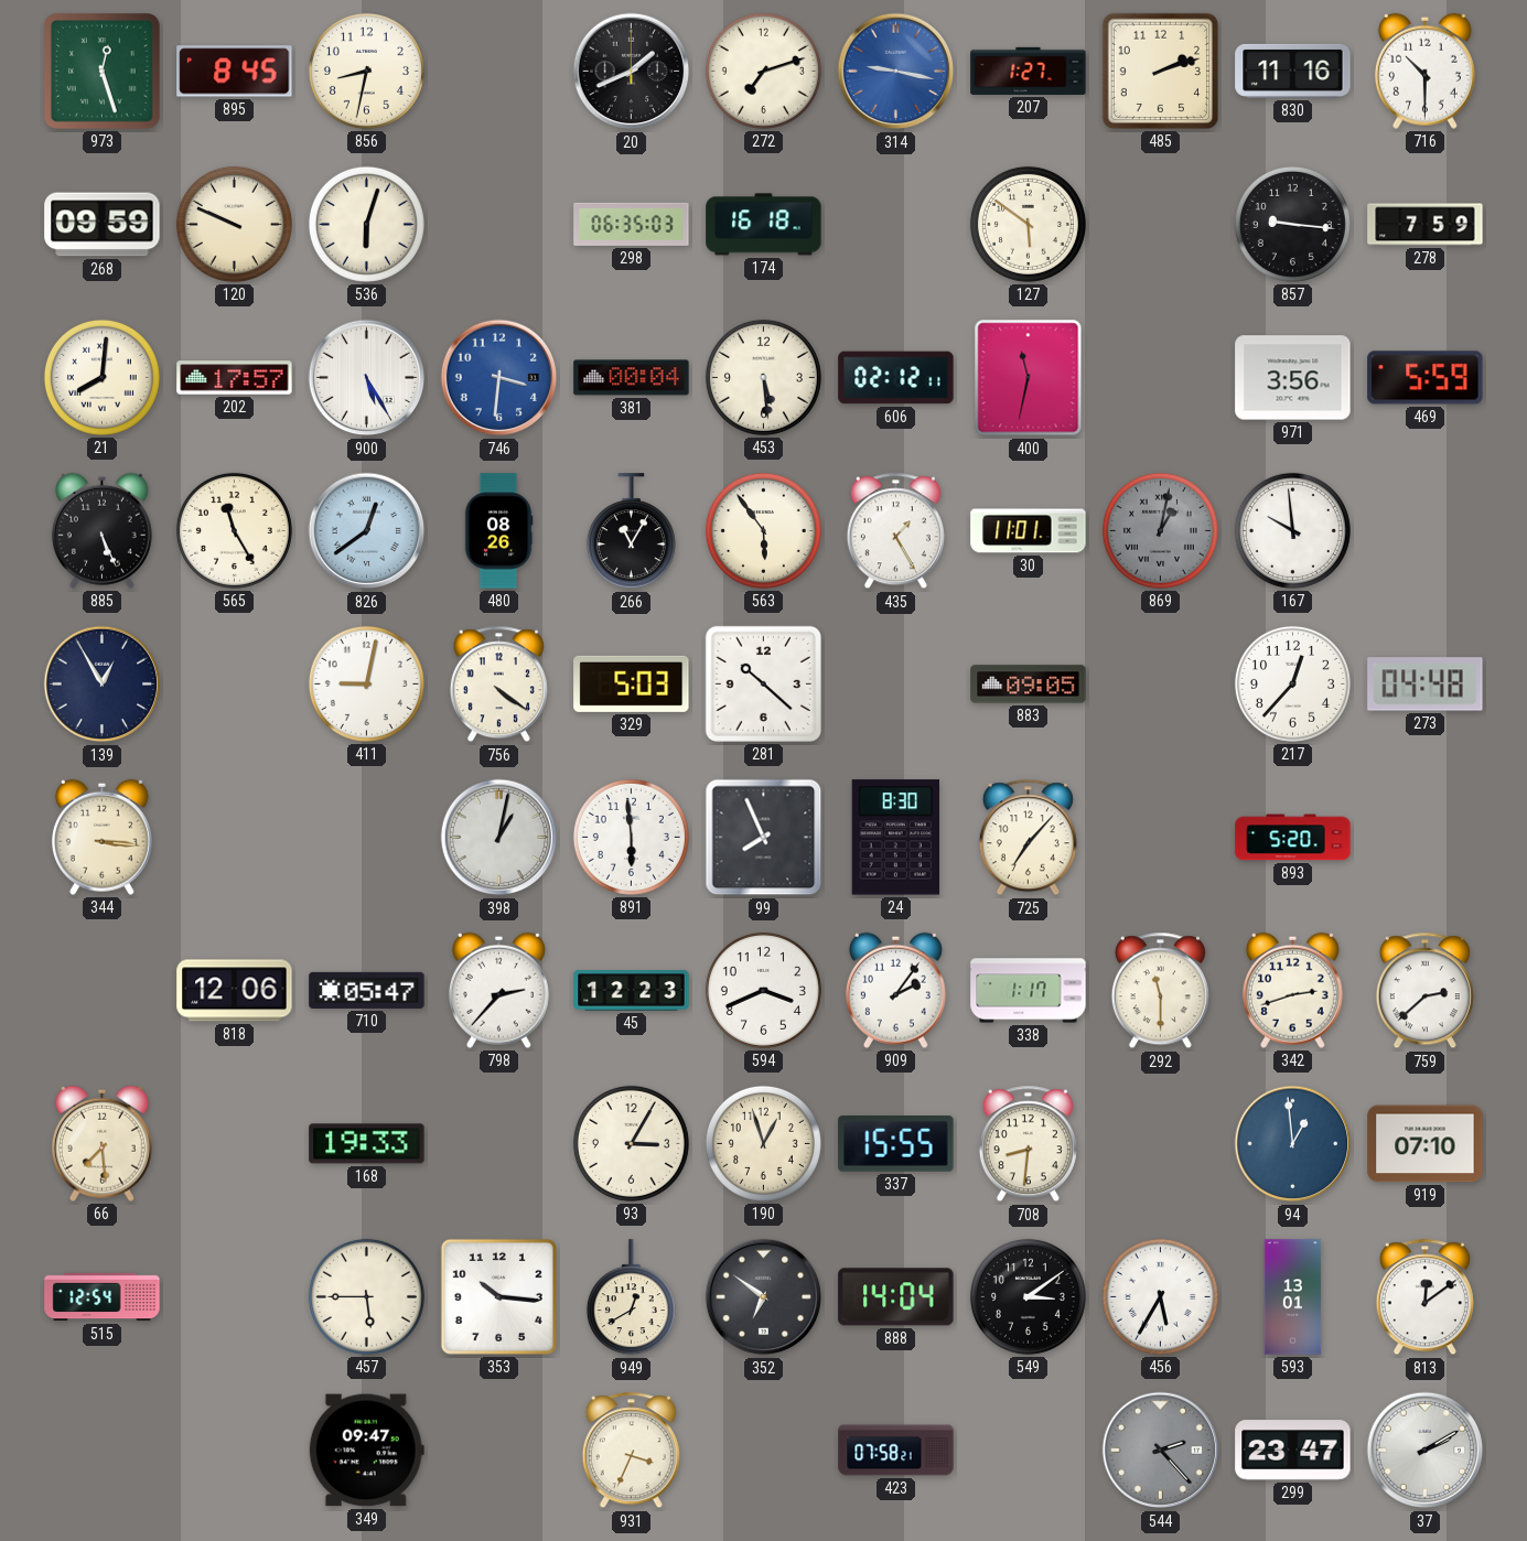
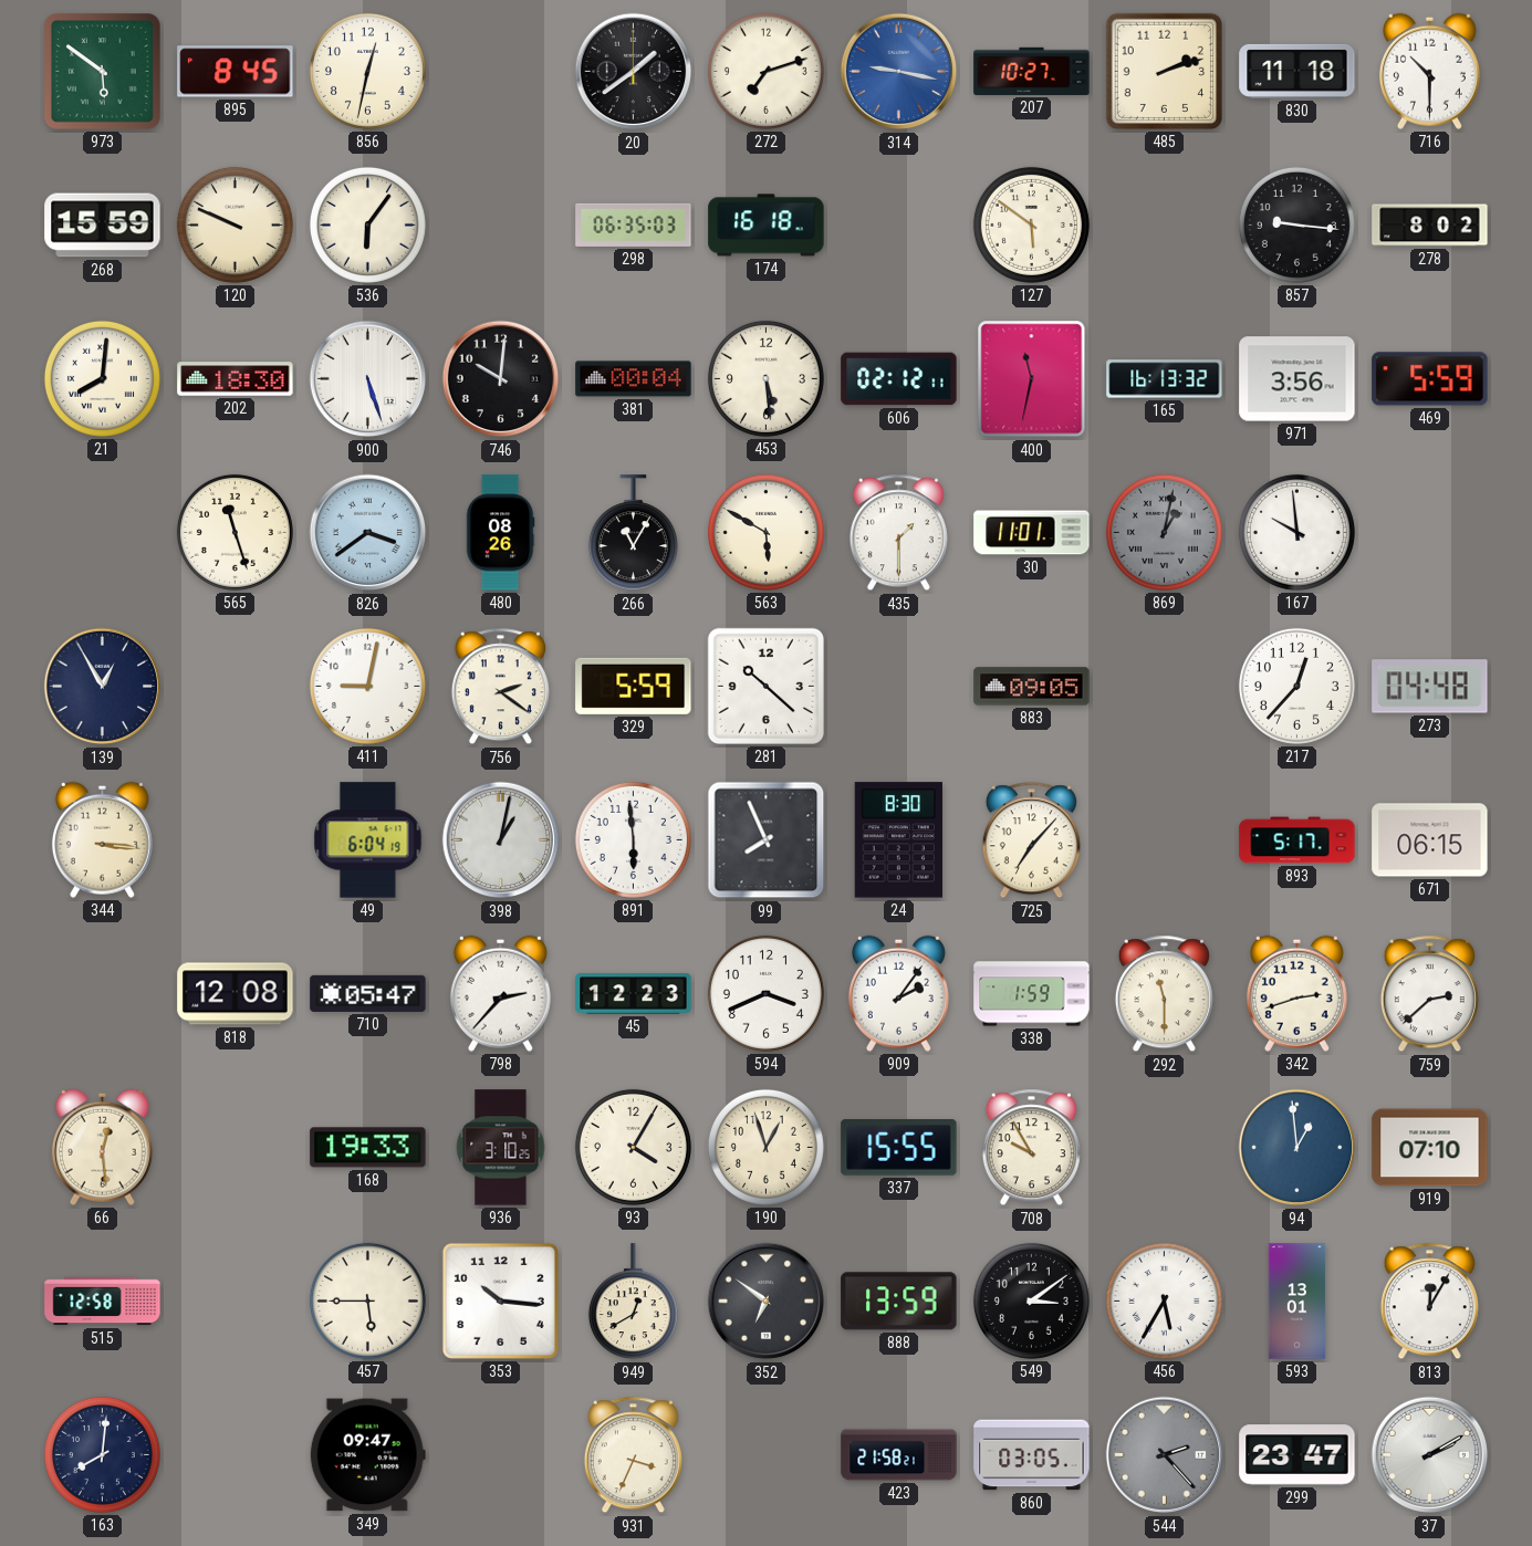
973: 12:27 -> 5:51 (103, 72)
856: 8:32 -> 12:32 (367, 71)
20: 1:41 -> 1:39 (634, 72)
207: 1:27 -> 10:27 (1032, 71)
830: 11:16 -> 11:18 (1297, 71)
268: 09:59 -> 15:59 (103, 226)
536: 6:03 -> 6:06 (367, 224)
278: 7:59 -> 8:02 (1430, 226)
202: 17:57 -> 18:30 (236, 379)
900: 5:25 -> 5:27 (368, 379)
746: 3:31 -> 10:01 (501, 379)
746 dial: blue -> black (501, 379)
165: none -> 16:13 (1165, 379)
885: 5:26 -> none (101, 530)
565: 11:25 -> 11:27 (235, 532)
826: 12:39 -> 3:39 (368, 533)
563: 5:54 -> 5:50 (765, 532)
435: 1:25 -> 1:30 (898, 533)
756: 4:21 -> 2:21 (500, 687)
329: 5:03 -> 5:59 (634, 686)
49: none -> 6:04 (368, 840)
893: 5:20 -> 5:17 (1297, 840)
671: none -> 06:15 (1430, 840)
818: 12:06 -> 12:08 (236, 994)
338: 1:17 -> 1:59 (1032, 994)
66: 7:29 -> 12:29 (102, 1147)
936: none -> 3:10 (501, 1148)
93: 3:05 -> 4:05 (633, 1147)
708: 8:31 -> 9:55 (1031, 1148)
515: 12:54 -> 12:58 (103, 1302)
888: 14:04 -> 13:59 (899, 1302)
813: 12:09 -> 12:05 (1429, 1302)
163: none -> 8:01 (102, 1454)
423: 07:58 -> 21:58 (899, 1455)
860: none -> 03:05 (1032, 1455)
